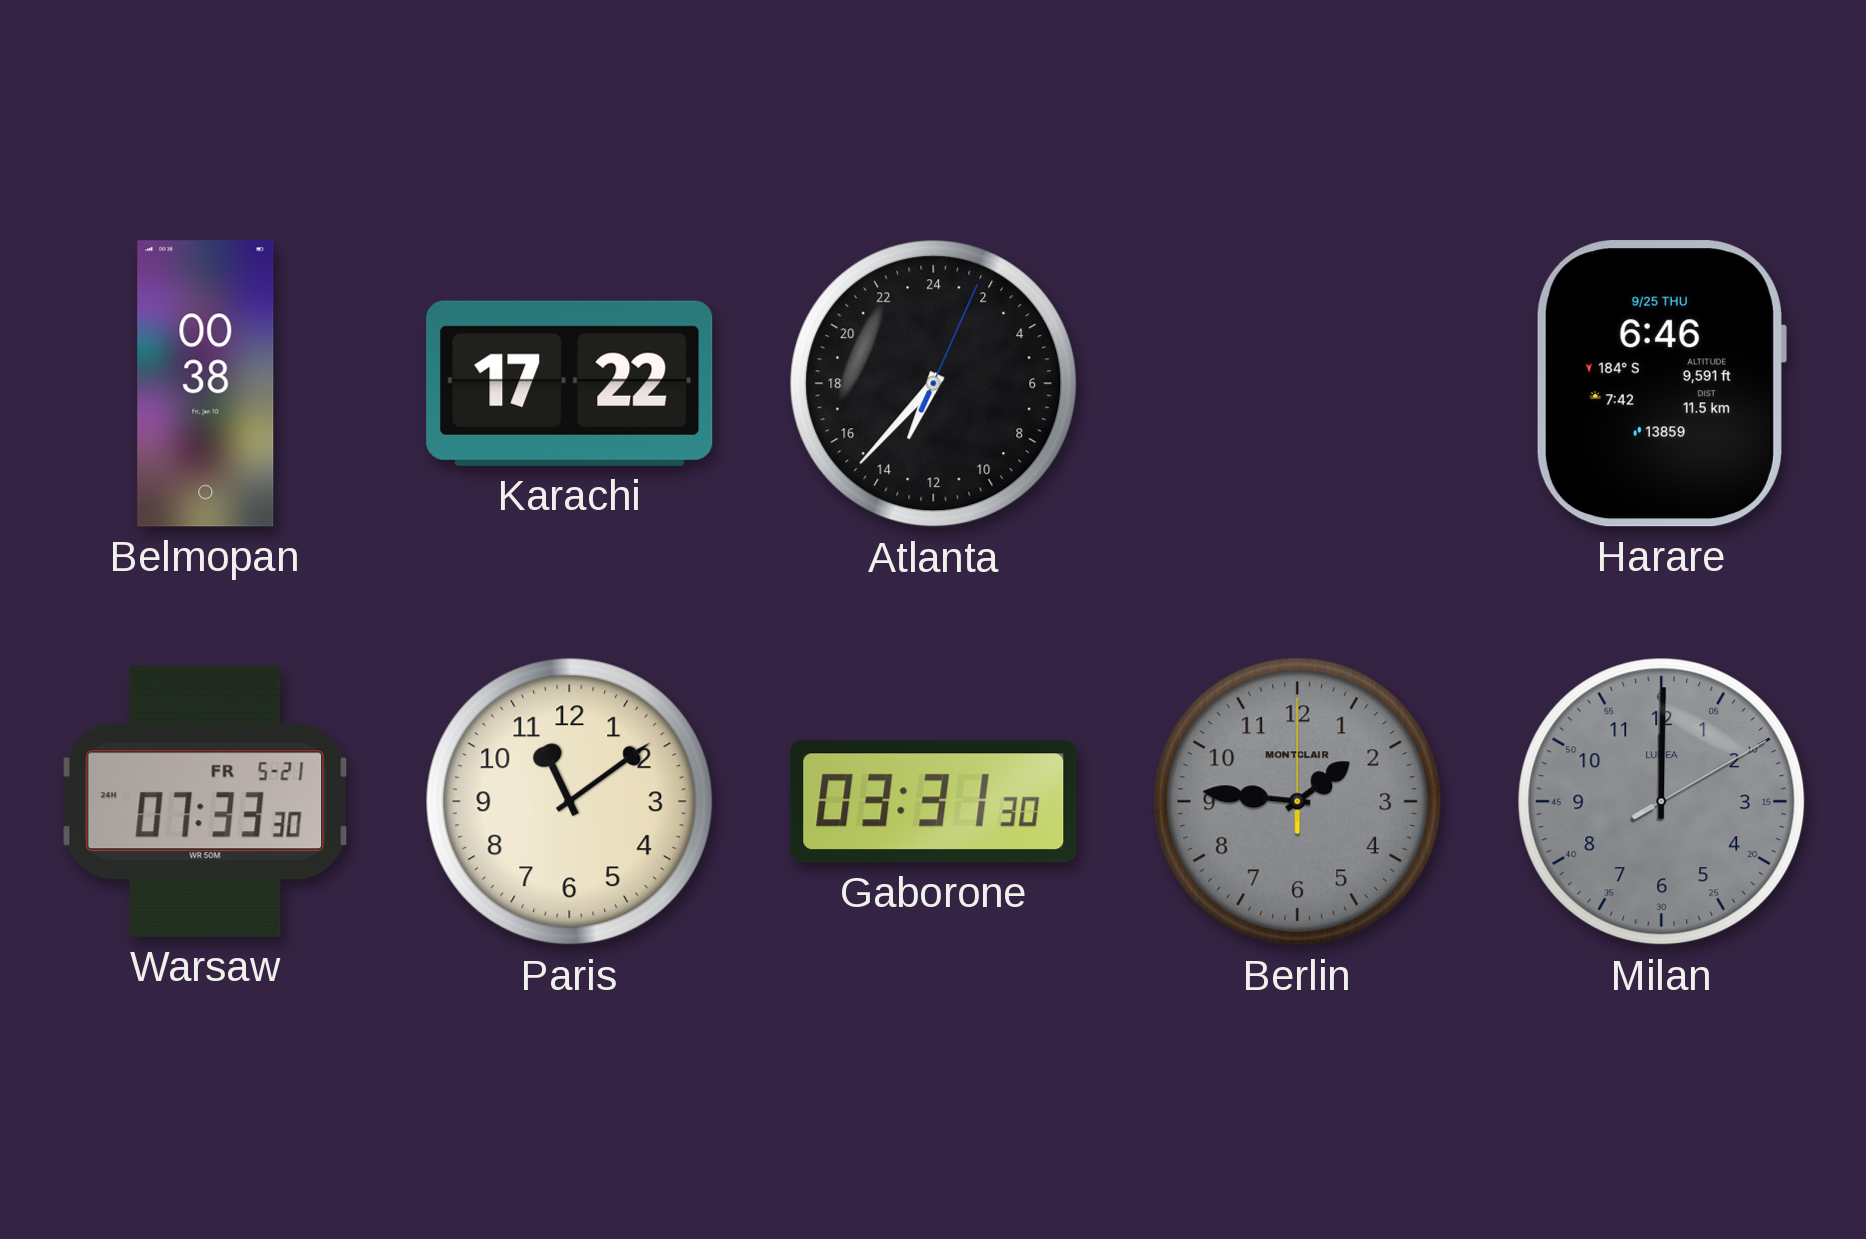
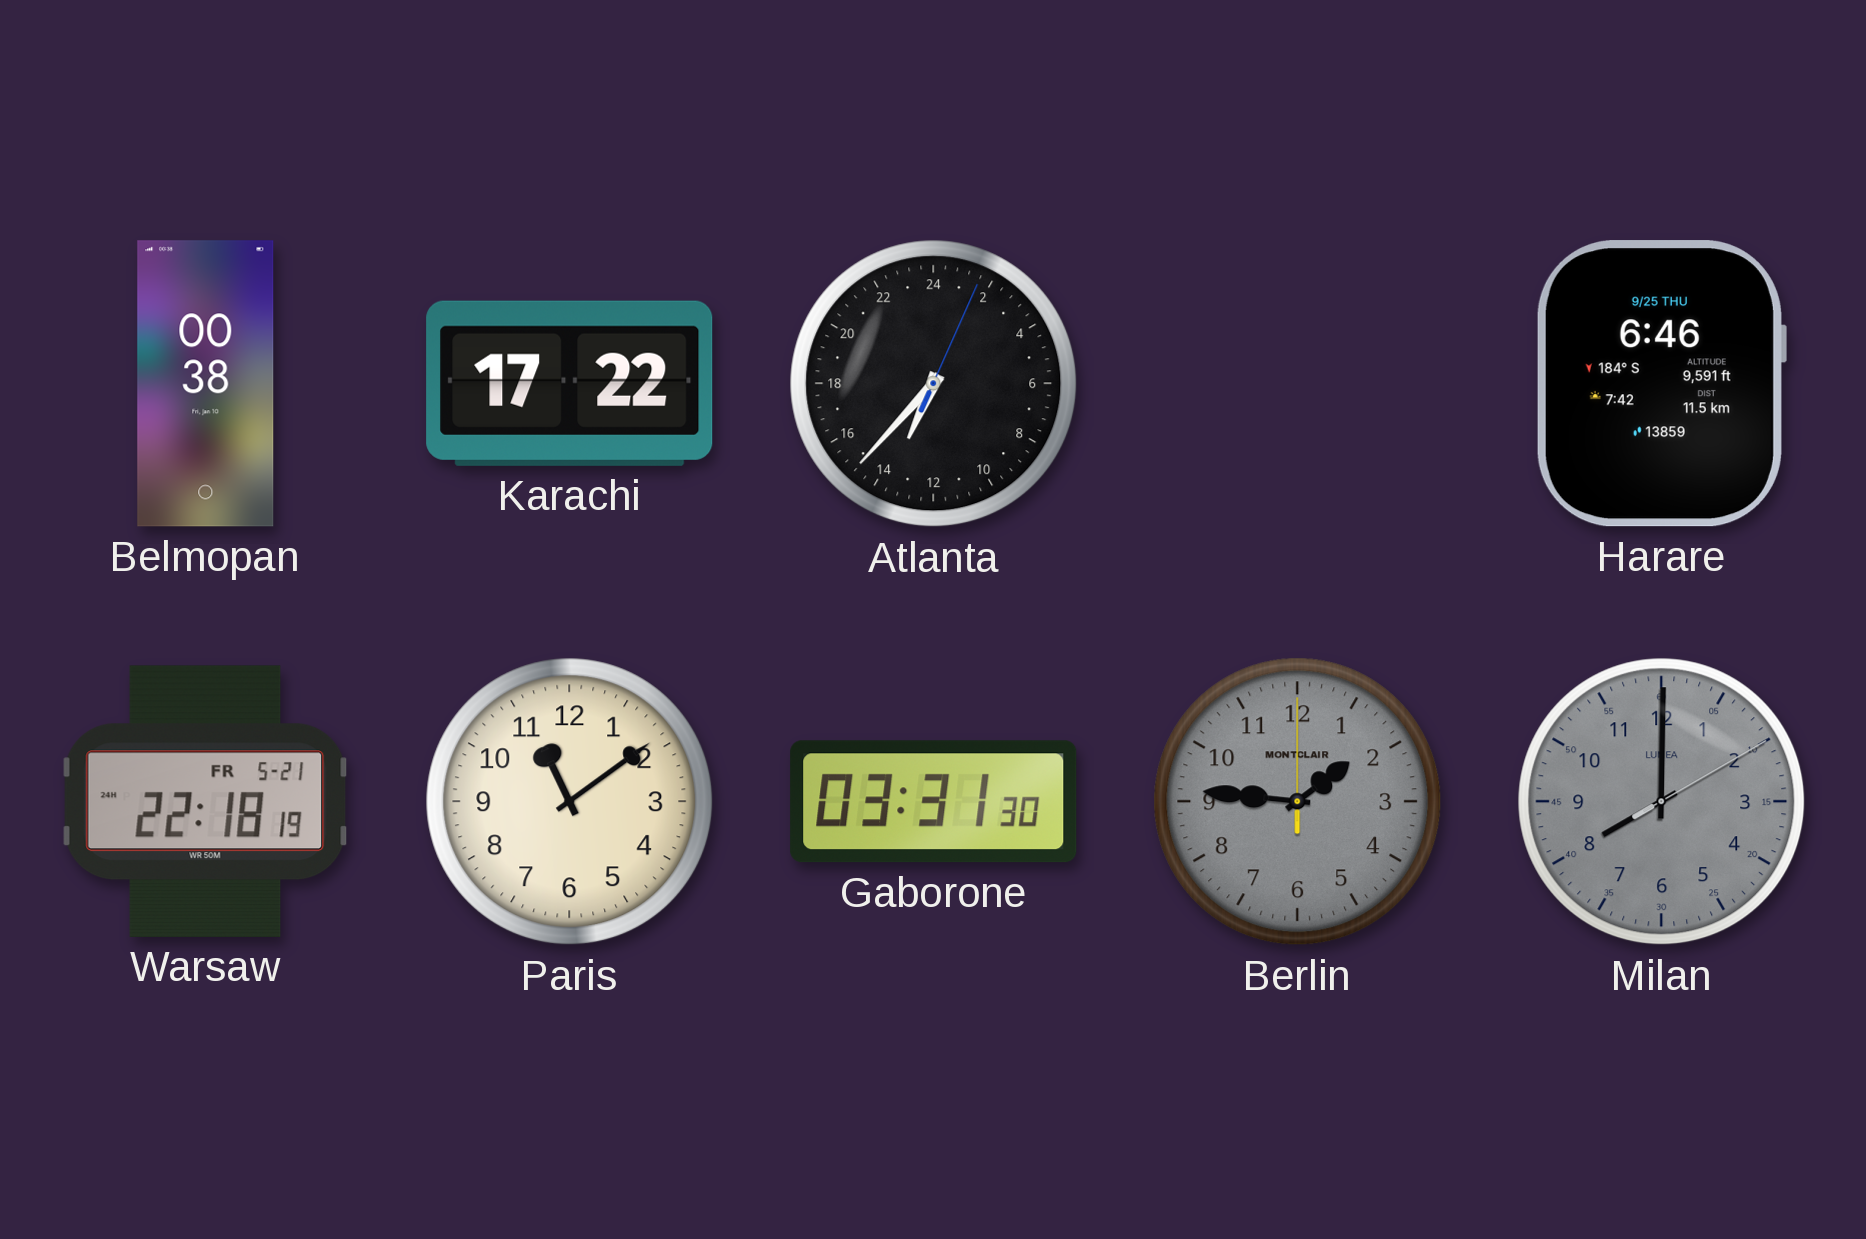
Warsaw: 07:33 -> 22:18 (206, 801)
Milan: 12:00 -> 8:00 (1662, 802)
